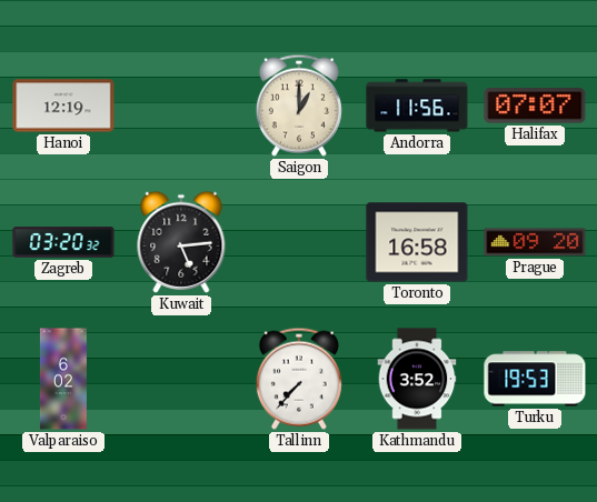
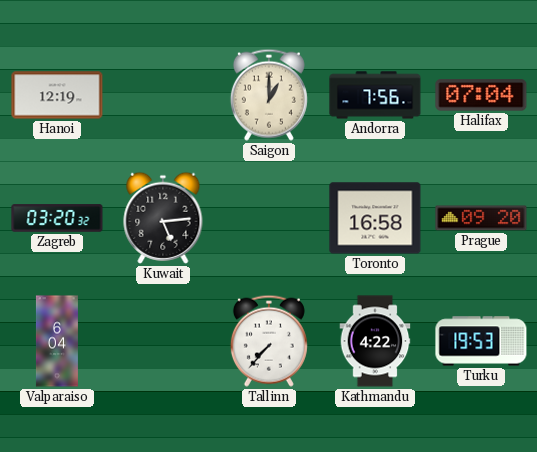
Andorra: 11:56 -> 7:56 (375, 95)
Halifax: 07:07 -> 07:04 (481, 95)
Valparaiso: 6:02 -> 6:04 (57, 341)
Kathmandu: 3:52 -> 4:22 (375, 341)
